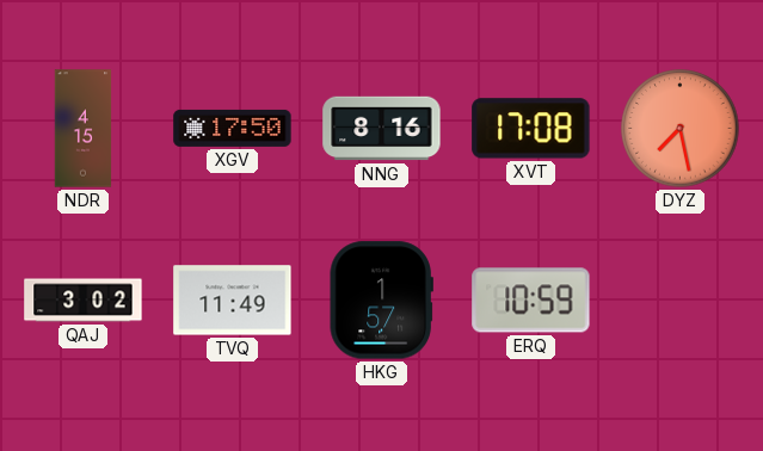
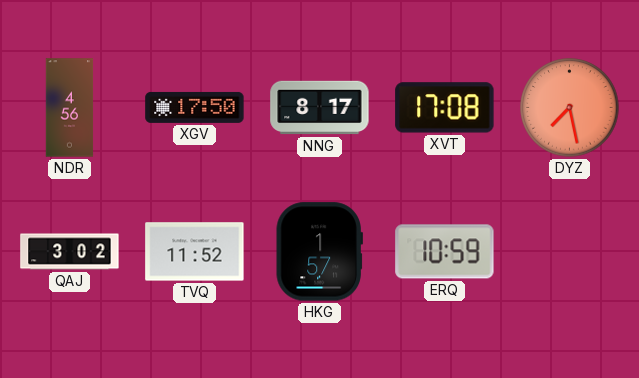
NDR: 4:15 -> 4:56 (70, 108)
NNG: 8:16 -> 8:17 (320, 108)
TVQ: 11:49 -> 11:52 (195, 252)
